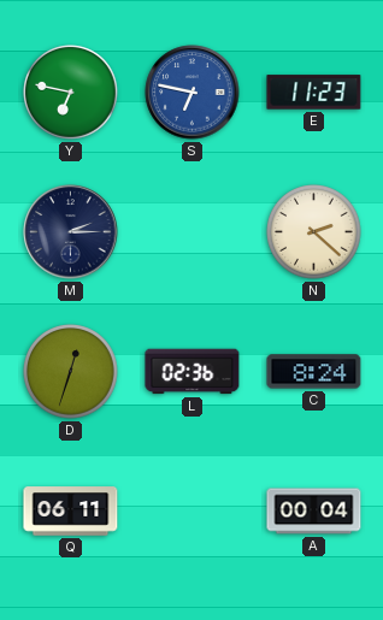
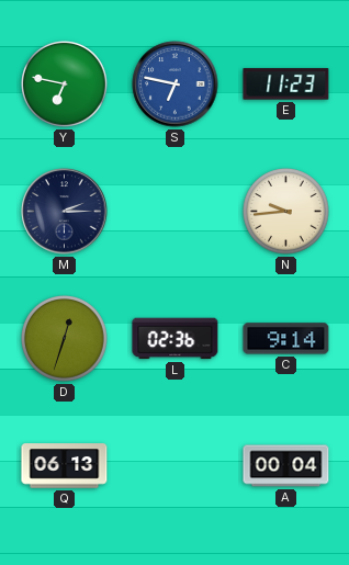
N: 2:22 -> 9:44 (286, 212)
C: 8:24 -> 9:14 (286, 339)
Q: 06:11 -> 06:13 (65, 466)
